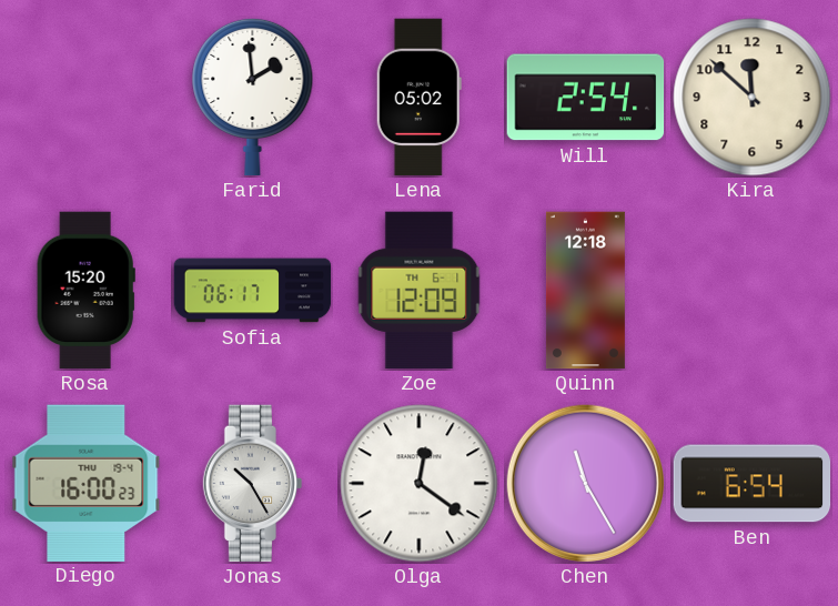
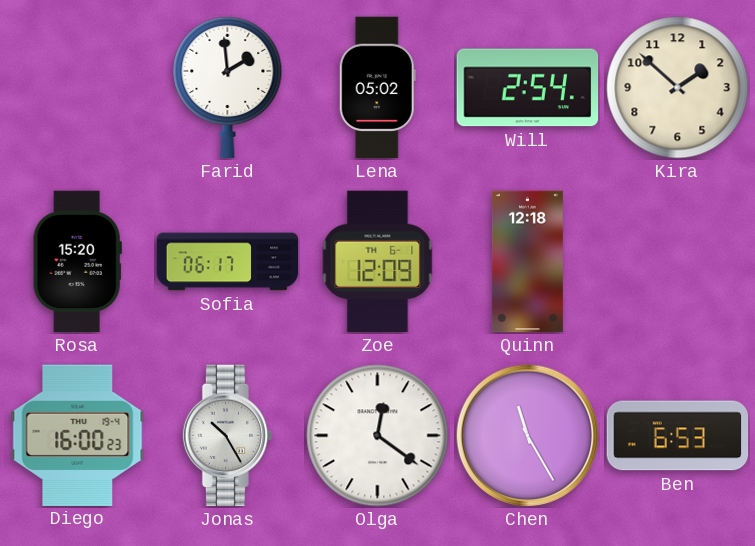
Kira: 11:52 -> 1:52 (678, 88)
Ben: 6:54 -> 6:53 (678, 436)
